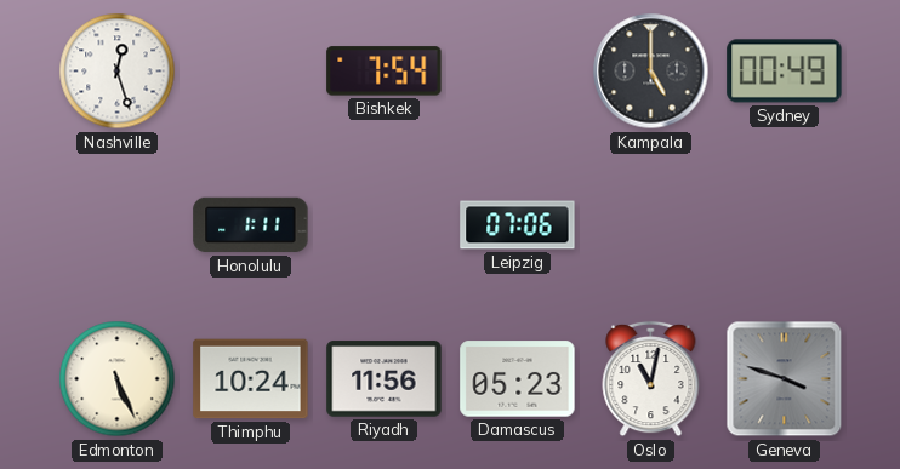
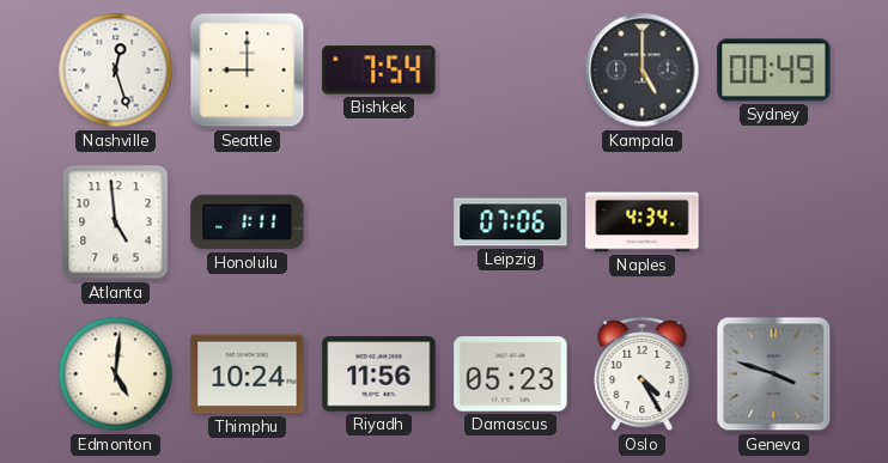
Seattle: none -> 9:00 (248, 71)
Atlanta: none -> 4:59 (116, 223)
Naples: none -> 4:34 (643, 223)
Edmonton: 5:26 -> 5:01 (116, 374)
Oslo: 11:02 -> 4:25 (643, 374)
